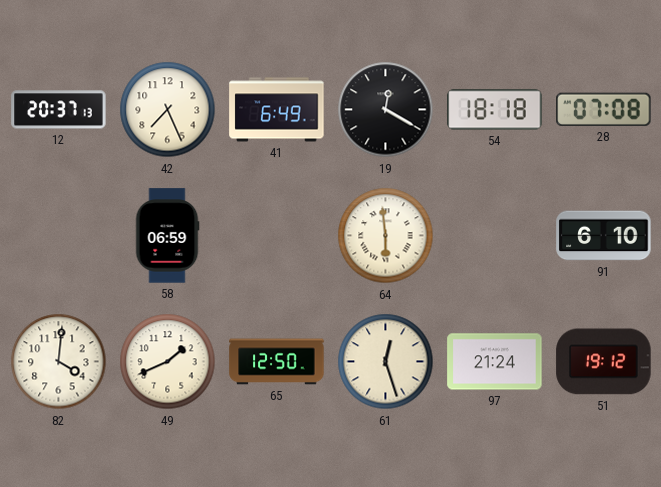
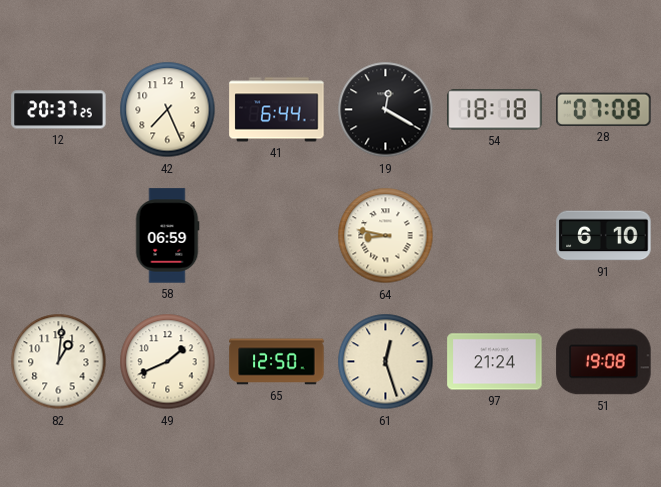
12: 20:37:13 -> 20:37:25 (59, 110)
41: 6:49 -> 6:44 (277, 110)
64: 5:59 -> 8:47 (386, 236)
82: 4:01 -> 1:01 (59, 362)
51: 19:12 -> 19:08 (604, 362)
